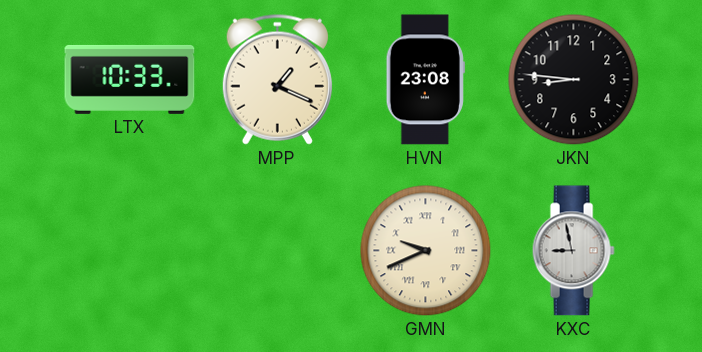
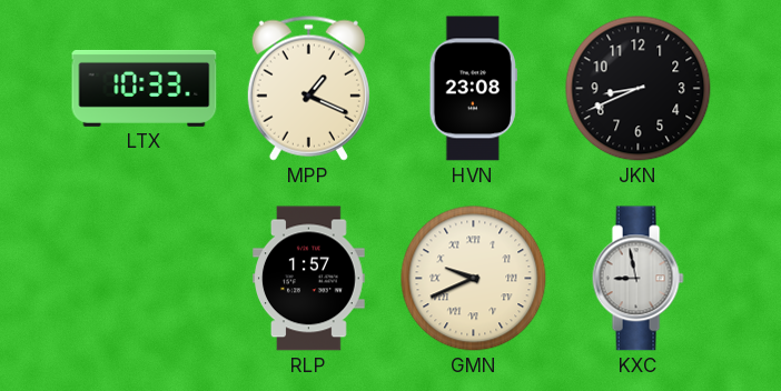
JKN: 8:46 -> 8:41 (639, 89)
RLP: none -> 1:57 (309, 279)
